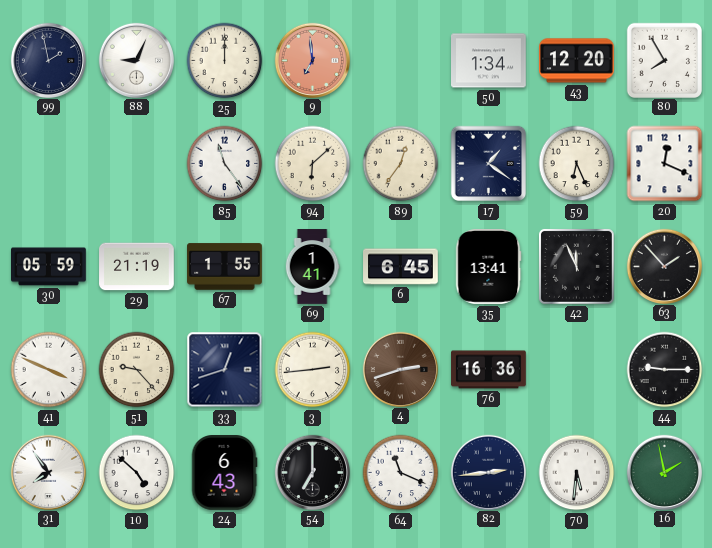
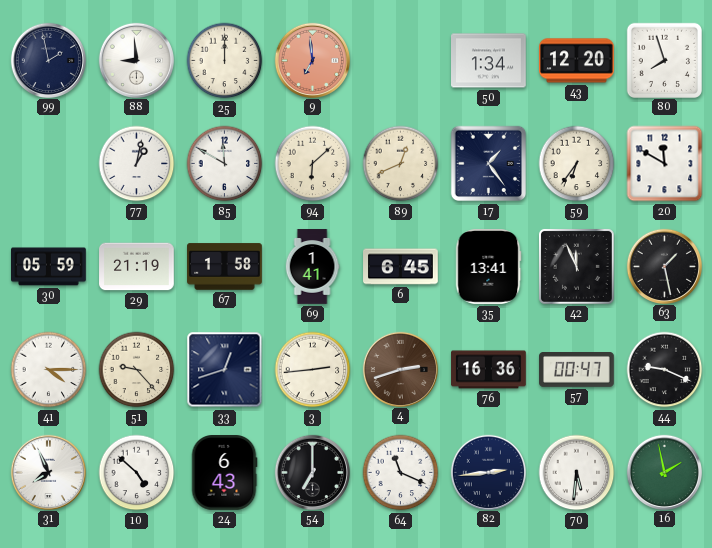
88: 9:04 -> 8:59 (136, 60)
80: 7:55 -> 7:57 (664, 60)
77: none -> 1:02 (137, 164)
85: 11:24 -> 11:50 (225, 164)
89: 12:36 -> 12:41 (401, 164)
17: 1:21 -> 1:24 (489, 164)
59: 6:26 -> 6:36 (577, 164)
20: 12:19 -> 11:50 (665, 164)
67: 1:55 -> 1:58 (225, 267)
63: 1:53 -> 1:28 (664, 266)
41: 3:49 -> 4:15 (49, 370)
57: none -> 00:47 (577, 370)
44: 9:15 -> 9:19 (665, 370)
31: 7:54 -> 7:56 (48, 472)
